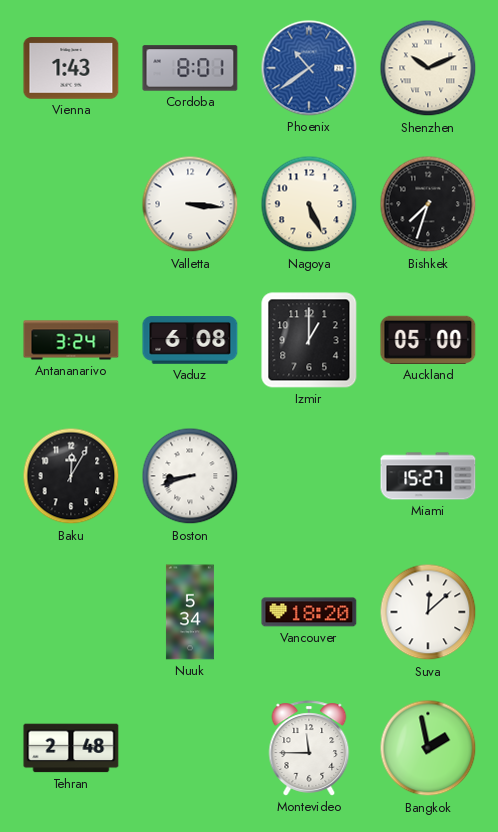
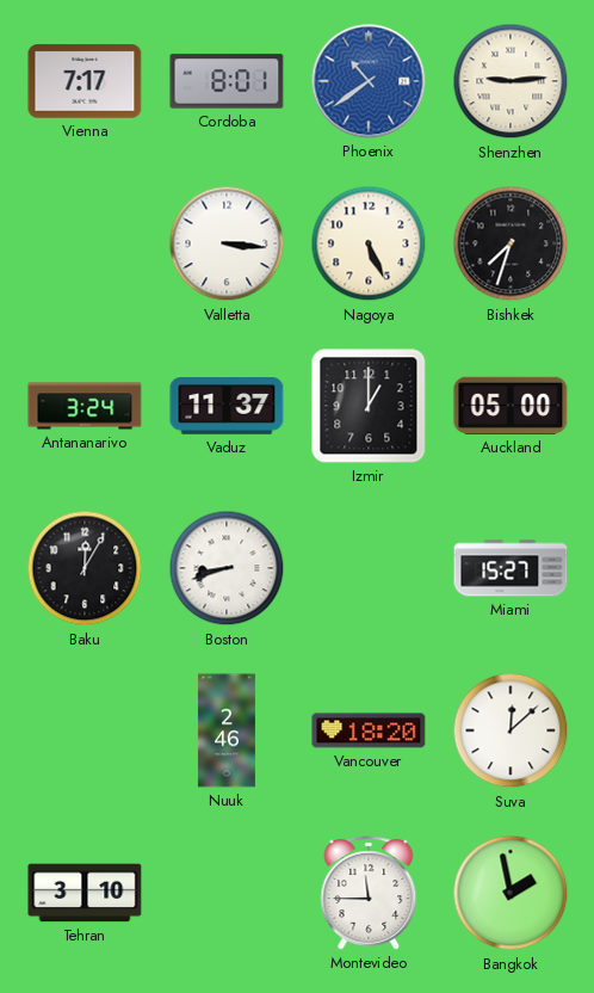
Vienna: 1:43 -> 7:17 (85, 81)
Shenzhen: 10:11 -> 9:14 (511, 81)
Vaduz: 6:08 -> 11:37 (227, 406)
Nuuk: 5:34 -> 2:46 (227, 730)
Tehran: 2:48 -> 3:10 (85, 893)
